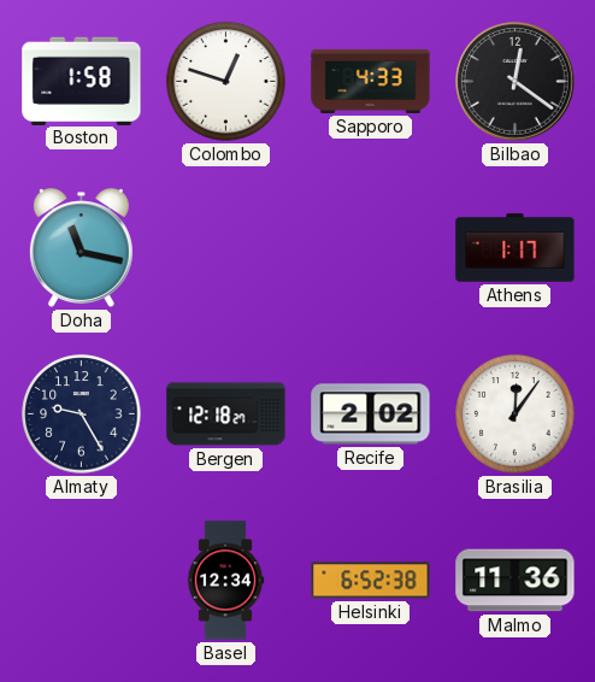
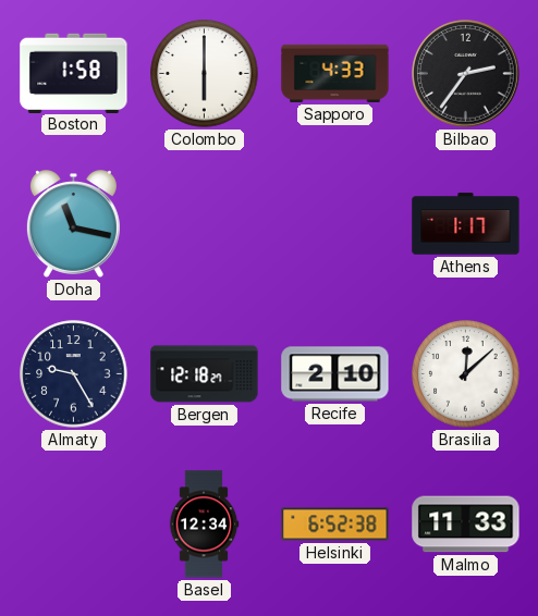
Colombo: 12:48 -> 6:00 (205, 74)
Bilbao: 12:21 -> 2:36 (466, 74)
Recife: 2:02 -> 2:10 (335, 374)
Brasilia: 12:06 -> 12:08 (466, 374)
Malmo: 11:36 -> 11:33 (466, 525)
